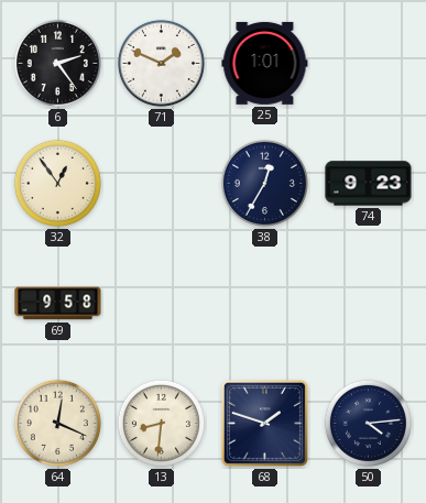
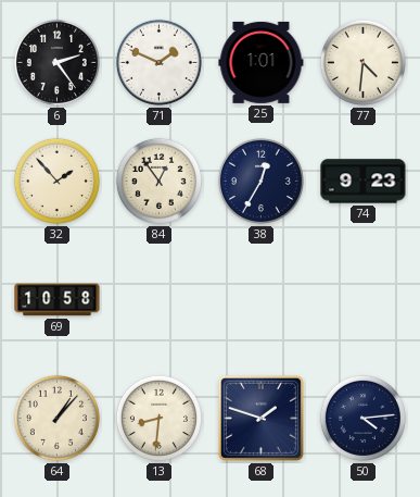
77: none -> 4:31 (362, 62)
32: 12:54 -> 1:53 (56, 181)
84: none -> 12:54 (158, 181)
69: 9:58 -> 10:58 (58, 300)
64: 12:19 -> 1:07 (56, 418)
